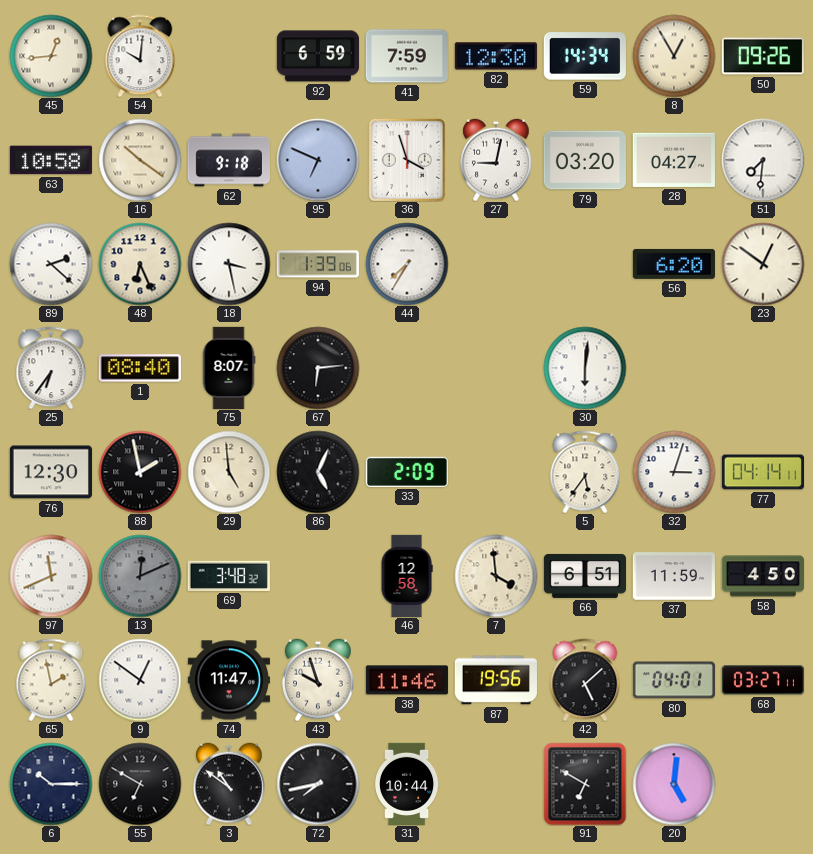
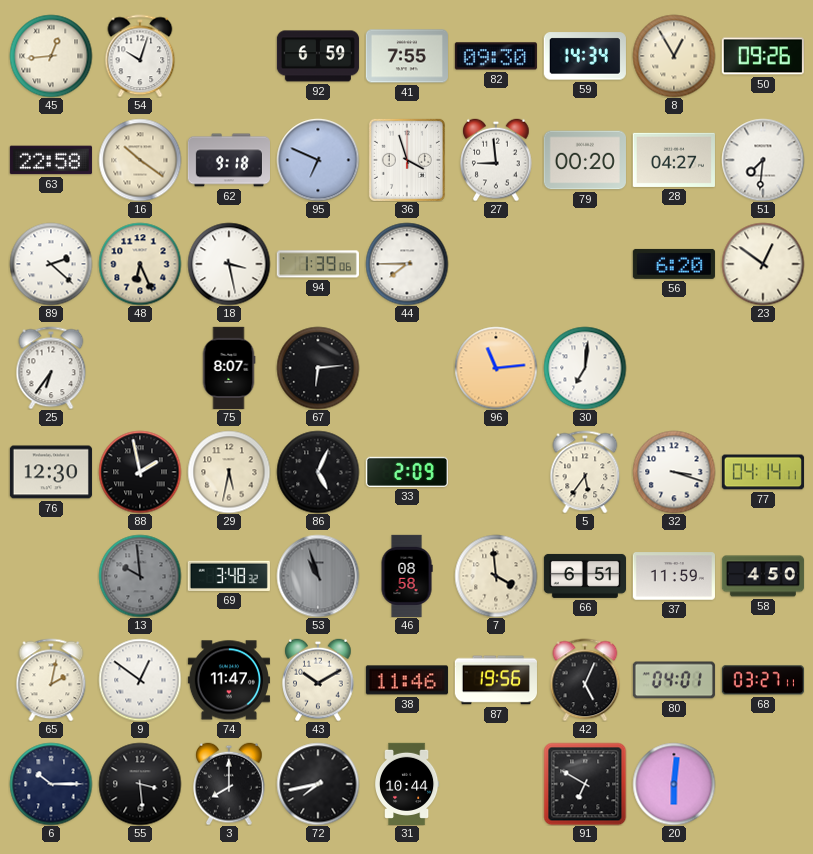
54: 10:01 -> 10:03 (140, 56)
41: 7:59 -> 7:55 (407, 56)
82: 12:30 -> 09:30 (496, 56)
63: 10:58 -> 22:58 (51, 160)
27: 9:02 -> 8:59 (496, 160)
79: 03:20 -> 00:20 (585, 160)
44: 7:35 -> 7:45 (407, 264)
1: 08:40 -> none (140, 368)
96: none -> 11:14 (496, 368)
30: 6:01 -> 7:01 (585, 368)
29: 4:59 -> 5:32 (229, 472)
32: 3:03 -> 3:18 (674, 472)
97: 11:41 -> none (51, 576)
13: 12:11 -> 9:59 (140, 576)
53: none -> 10:57 (318, 576)
46: 12:58 -> 08:58 (407, 575)
65: 1:58 -> 2:02 (51, 680)
43: 9:57 -> 10:10 (318, 680)
42: 5:08 -> 5:04 (585, 680)
55: 6:50 -> 3:29 (140, 784)
3: 10:51 -> 8:00 (229, 784)
20: 5:01 -> 6:01 (674, 784)
